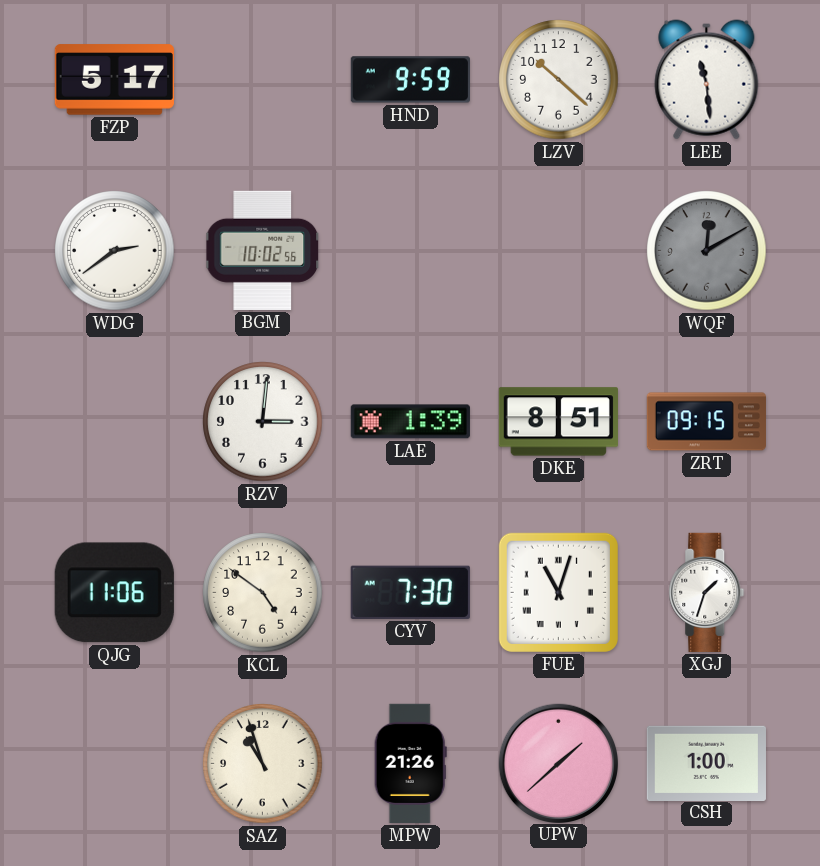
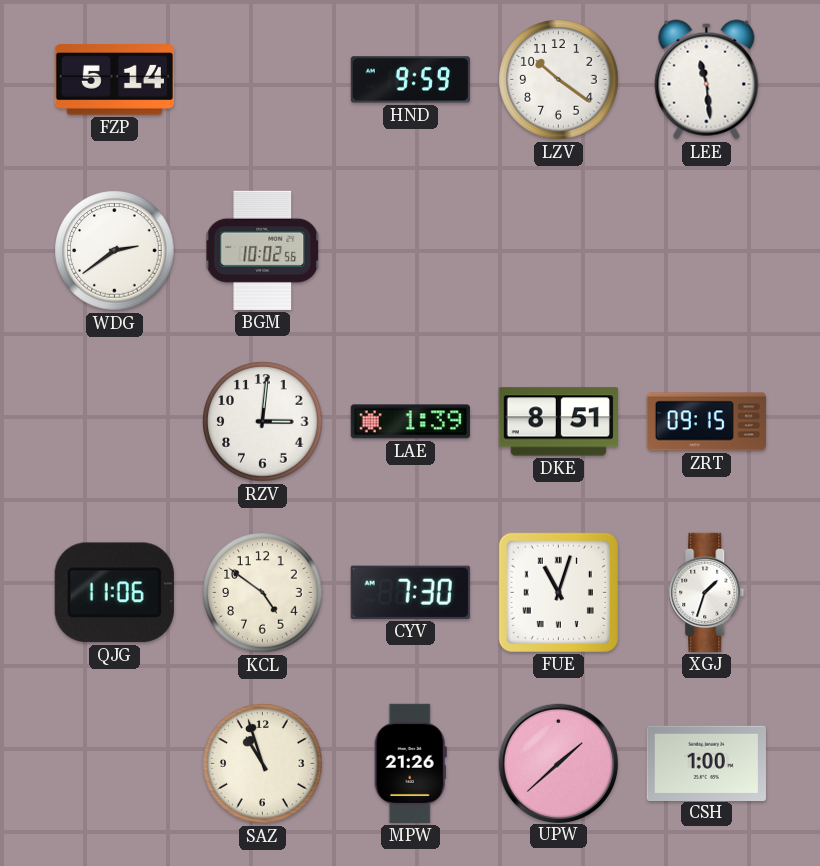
FZP: 5:17 -> 5:14 (114, 80)
LZV: 10:22 -> 10:21 (559, 80)
WQF: 12:10 -> none (707, 251)
